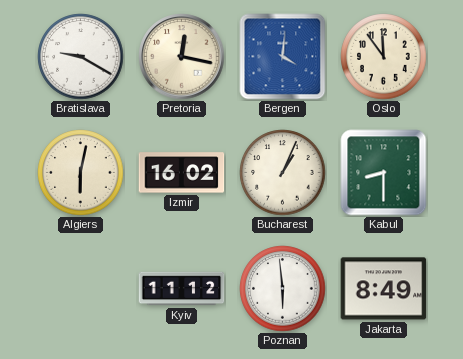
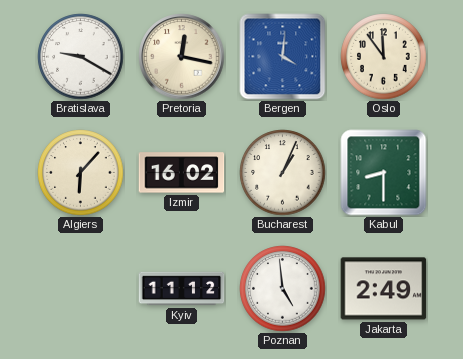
Algiers: 6:02 -> 6:07 (81, 173)
Poznan: 5:59 -> 4:59 (283, 289)
Jakarta: 8:49 -> 2:49 (384, 289)
